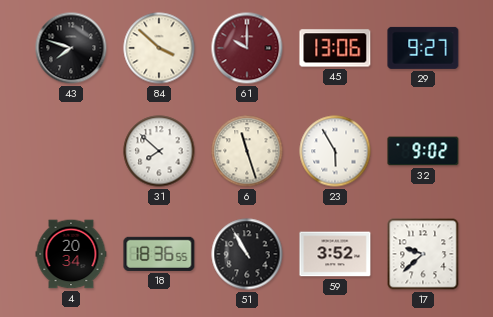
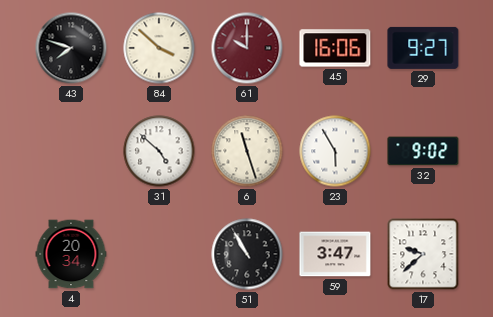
45: 13:06 -> 16:06 (335, 48)
31: 7:52 -> 4:52 (159, 151)
18: 18:36 -> none (159, 254)
59: 3:52 -> 3:47 (335, 254)
